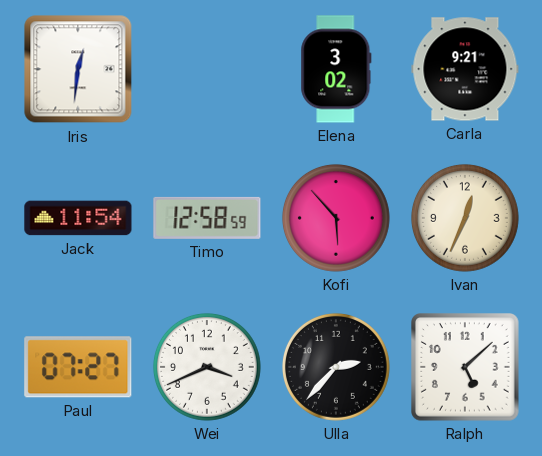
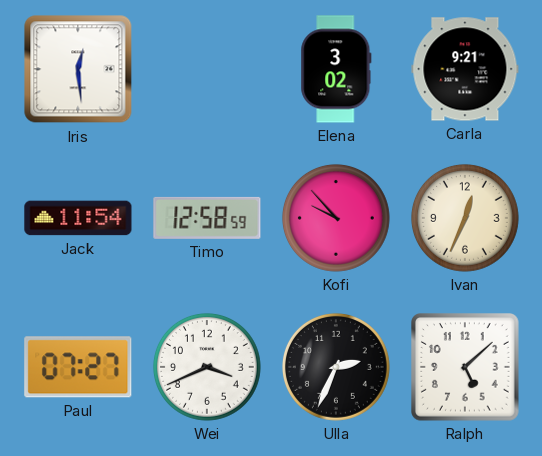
Iris: 12:31 -> 12:29 (78, 69)
Kofi: 5:53 -> 9:53 (336, 218)
Ulla: 2:37 -> 2:34 (336, 367)
